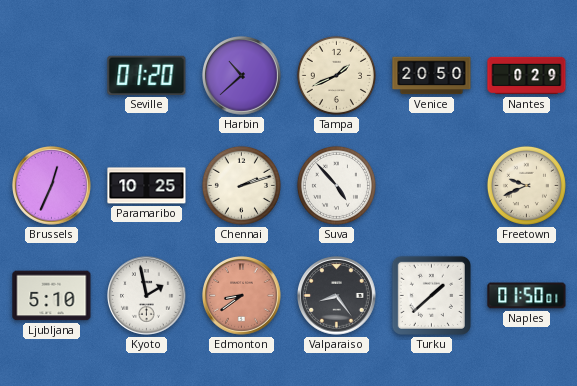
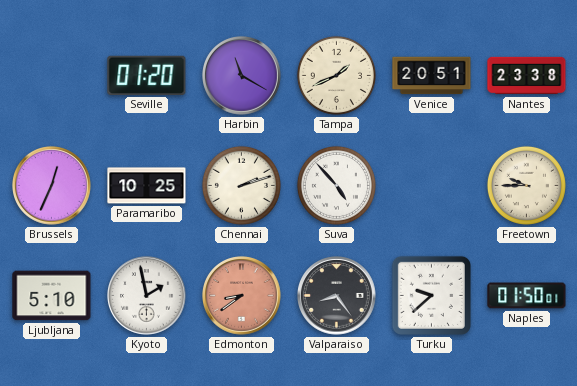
Harbin: 10:38 -> 11:20 (242, 76)
Venice: 20:50 -> 20:51 (432, 76)
Nantes: 0:29 -> 23:38 (527, 76)
Freetown: 9:41 -> 9:45 (526, 185)
Turku: 1:38 -> 9:38 (431, 295)
